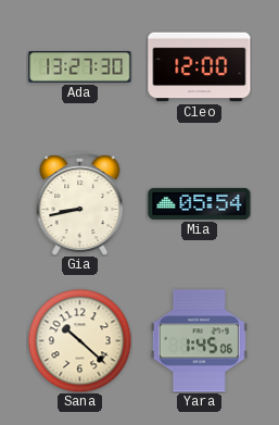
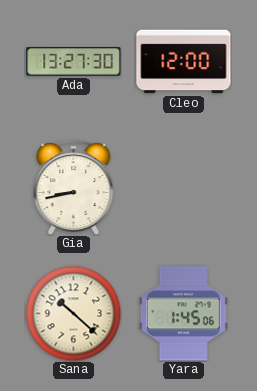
Mia: 05:54 -> none (200, 203)
